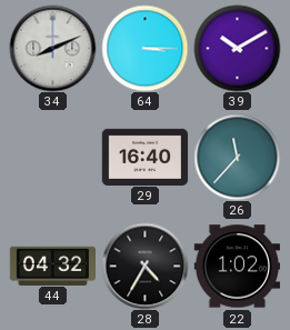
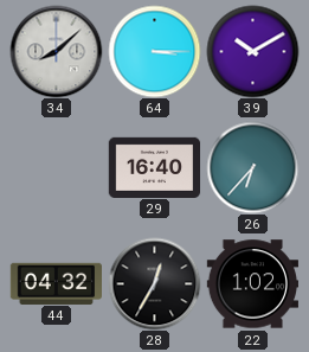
34: 8:11 -> 8:08 (56, 51)
26: 11:37 -> 6:37 (252, 167)
28: 4:35 -> 12:35 (154, 283)
